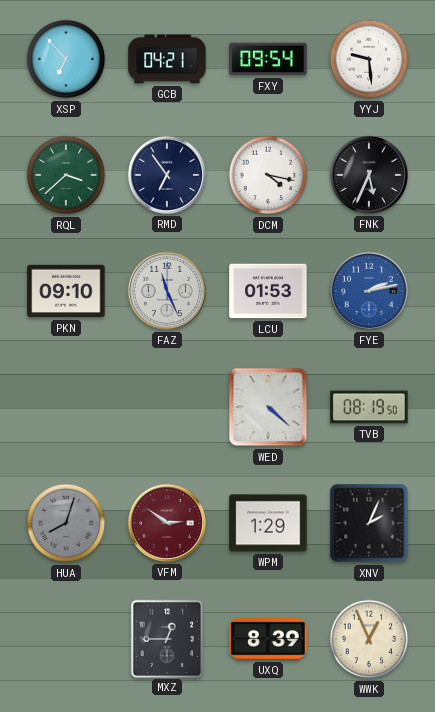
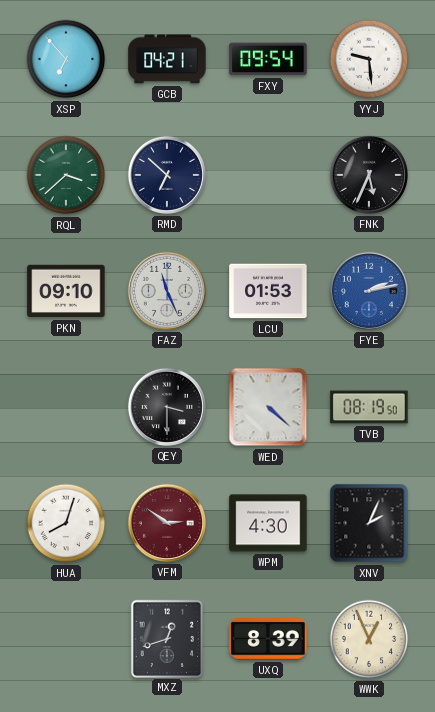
RMD: 6:54 -> 6:52 (167, 175)
DCM: 4:17 -> none (268, 175)
QEY: none -> 3:30 (167, 407)
HUA dial: grey -> white (66, 523)
WPM: 1:29 -> 4:30 (268, 523)
MXZ: 12:45 -> 12:42 (166, 638)
